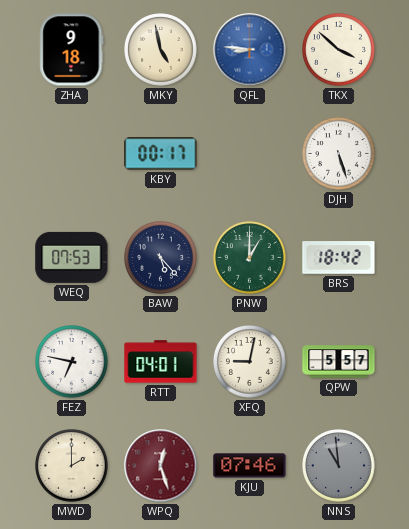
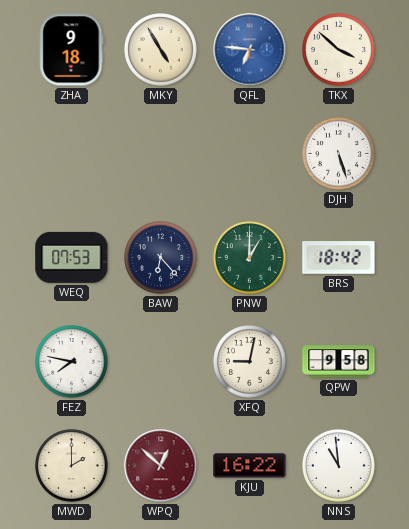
MKY: 4:58 -> 4:55 (161, 50)
QFL: 8:46 -> 6:46 (250, 50)
KBY: 00:17 -> none (161, 154)
BAW: 5:23 -> 6:23 (161, 258)
FEZ: 6:47 -> 7:47 (72, 362)
RTT: 04:01 -> none (161, 362)
QPW: 5:57 -> 9:58 (339, 362)
WPQ: 12:27 -> 12:52 (161, 466)
KJU: 07:46 -> 16:22 (250, 466)
NNS dial: grey -> white (339, 466)
